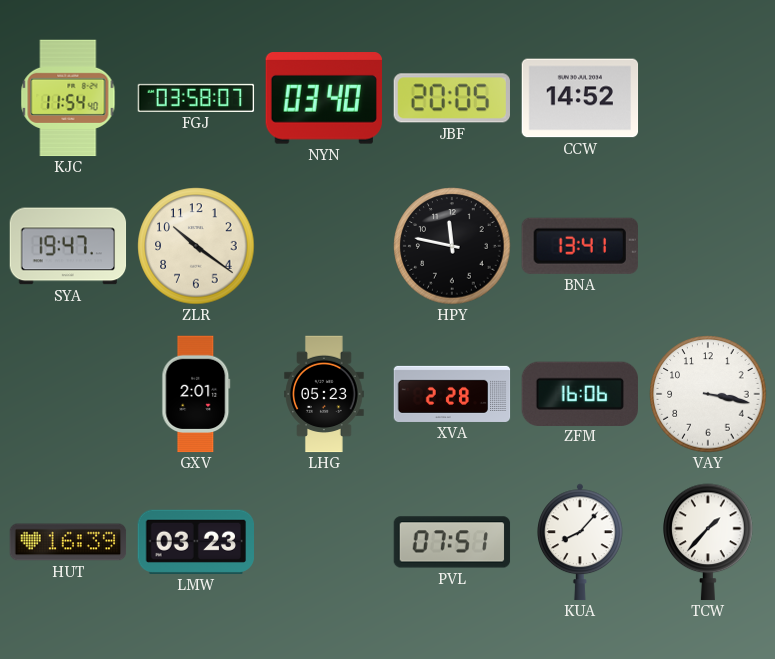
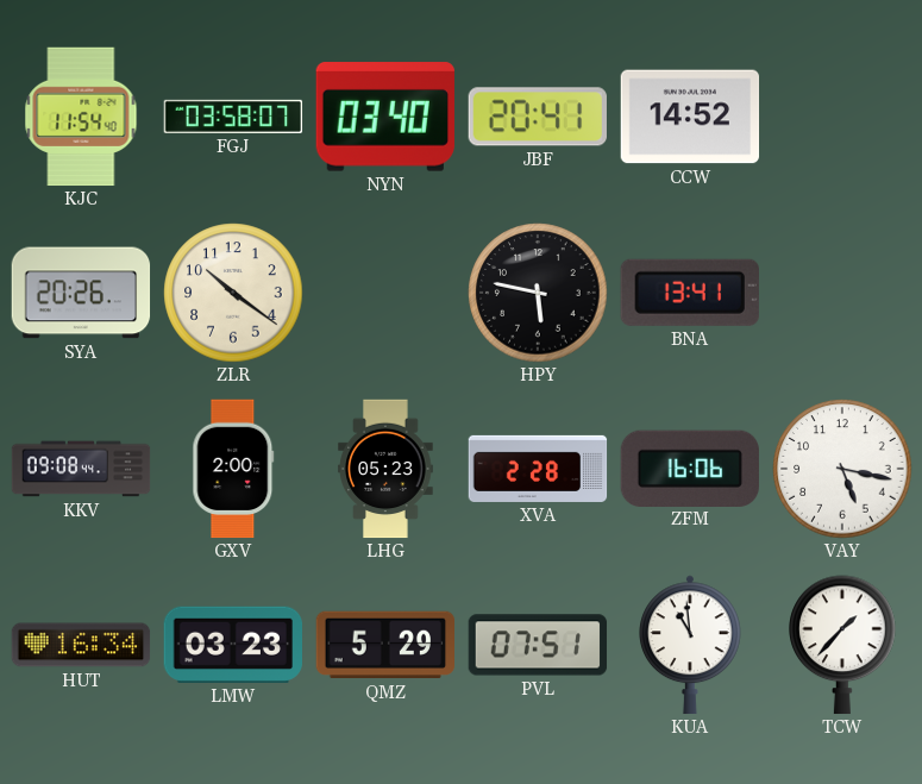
JBF: 20:05 -> 20:41 (537, 117)
SYA: 19:47 -> 20:26 (81, 293)
HPY: 11:47 -> 5:47 (538, 293)
KKV: none -> 09:08 (81, 469)
GXV: 2:01 -> 2:00 (233, 469)
VAY: 3:17 -> 5:17 (842, 469)
HUT: 16:39 -> 16:34 (81, 645)
QMZ: none -> 5:29 (384, 645)
KUA: 8:07 -> 10:59 (691, 645)
